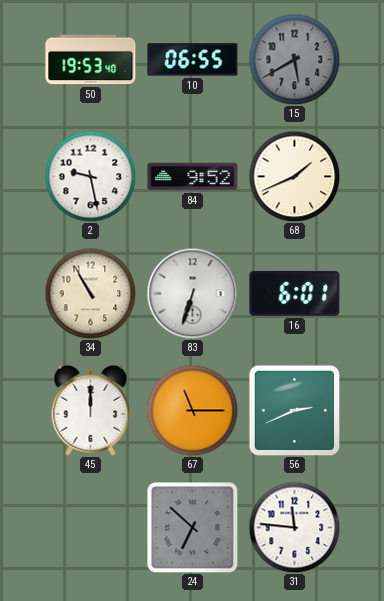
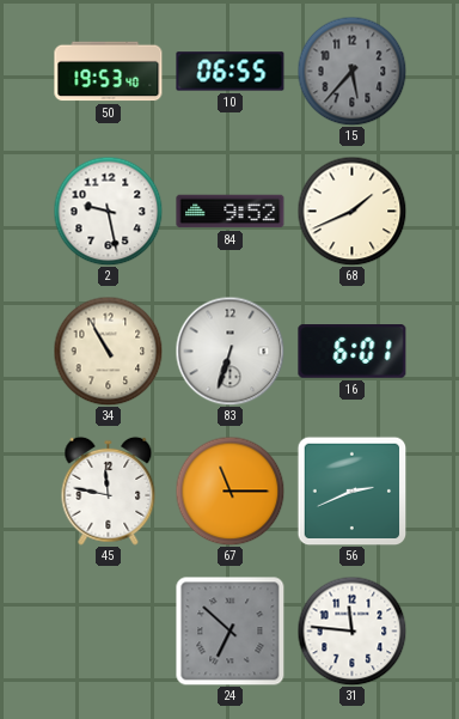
15: 5:40 -> 5:37 (351, 71)
45: 12:00 -> 11:47 (109, 490)
